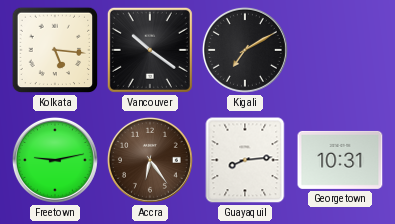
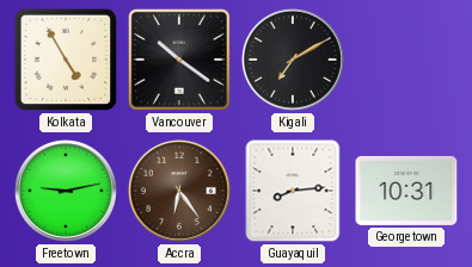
Kolkata: 5:16 -> 4:55 (66, 60)
